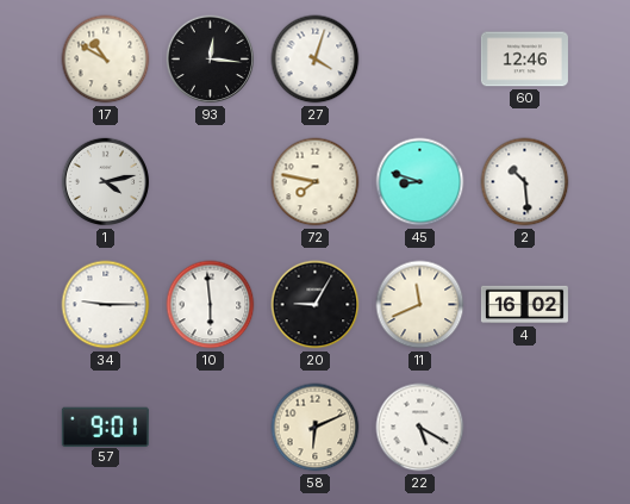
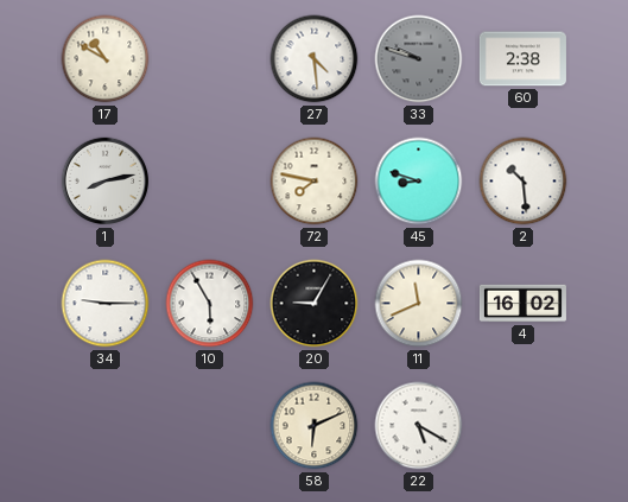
93: 12:16 -> none (211, 60)
27: 4:03 -> 4:29 (315, 59)
33: none -> 9:48 (419, 59)
60: 12:46 -> 2:38 (522, 59)
1: 4:13 -> 8:13 (106, 182)
10: 5:59 -> 5:55 (210, 304)
57: 9:01 -> none (105, 427)
